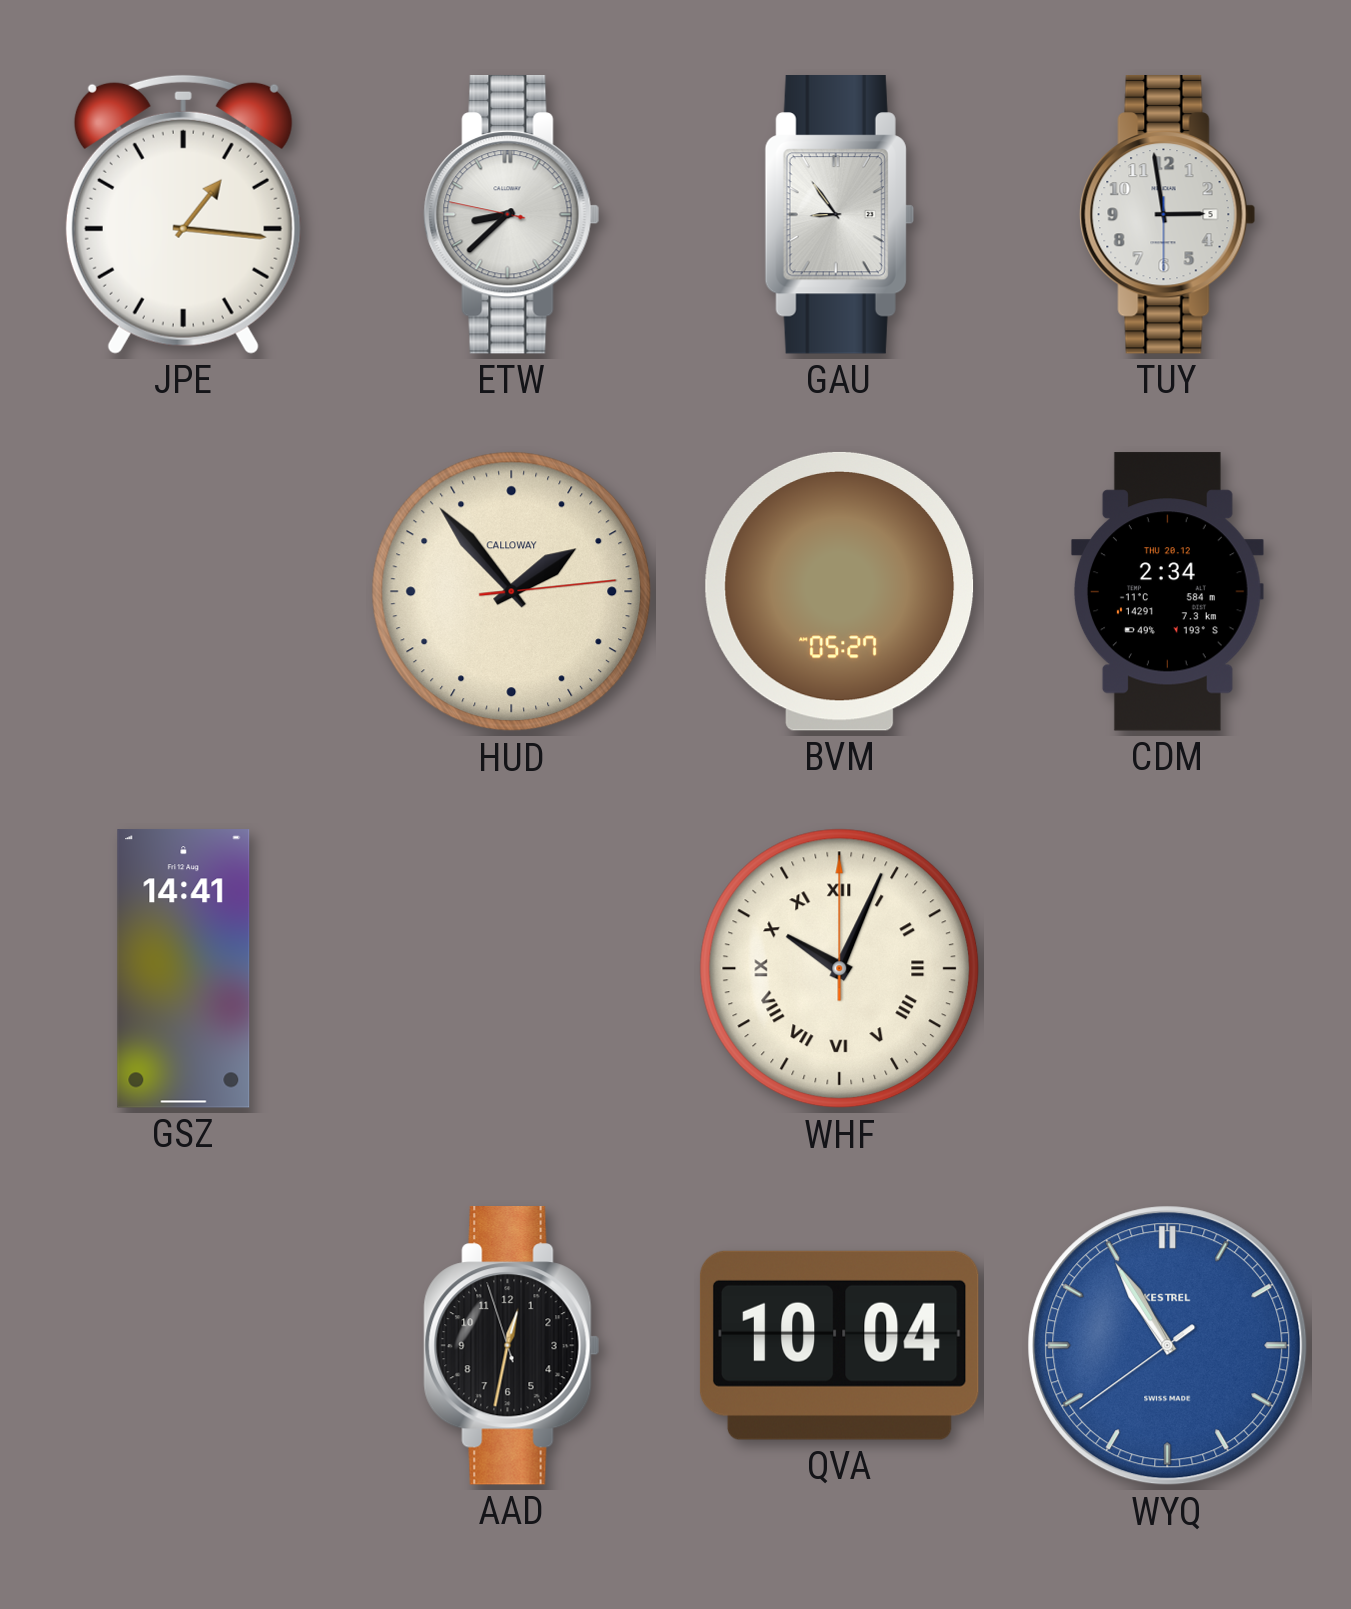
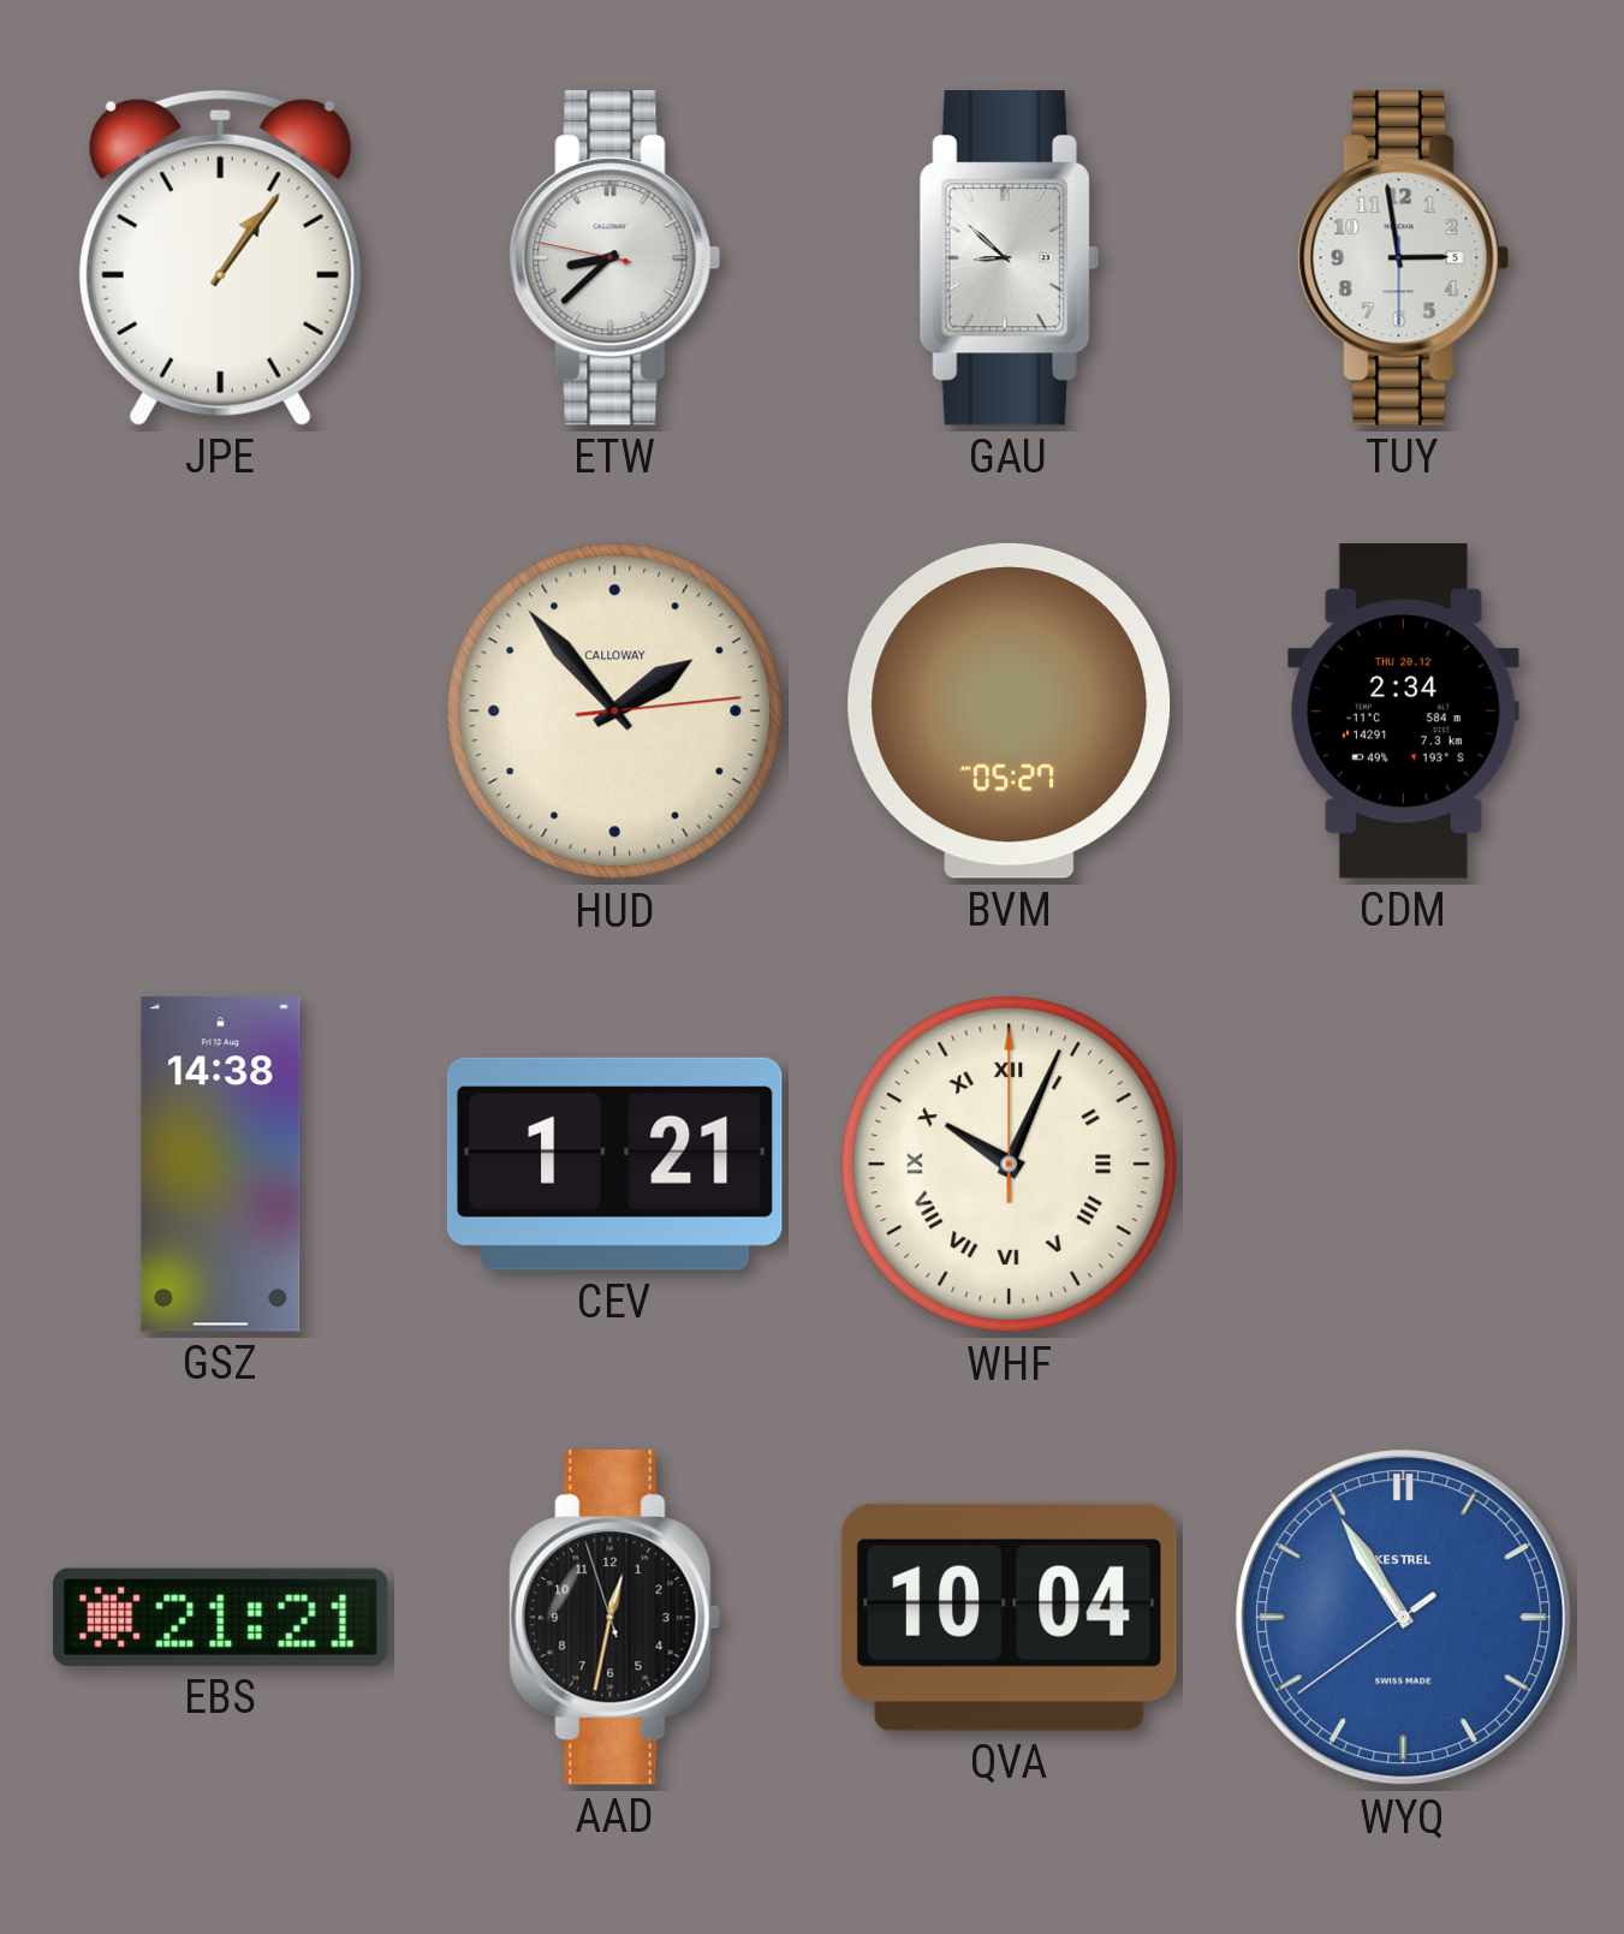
JPE: 1:16 -> 1:06 (220, 257)
GAU: 8:54 -> 8:52 (1009, 258)
GSZ: 14:41 -> 14:38 (221, 1165)
CEV: none -> 1:21 (614, 1164)
EBS: none -> 21:21 (221, 1617)
